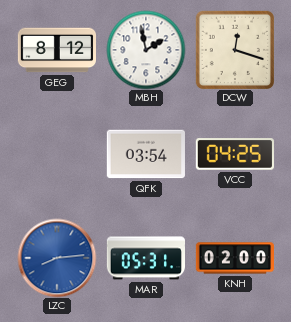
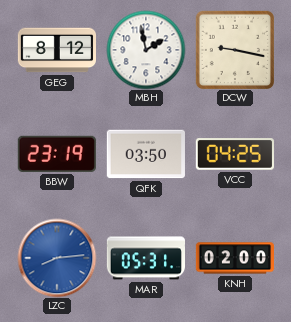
DCW: 12:18 -> 9:17 (235, 50)
BBW: none -> 23:19 (57, 154)
QFK: 03:54 -> 03:50 (146, 154)
